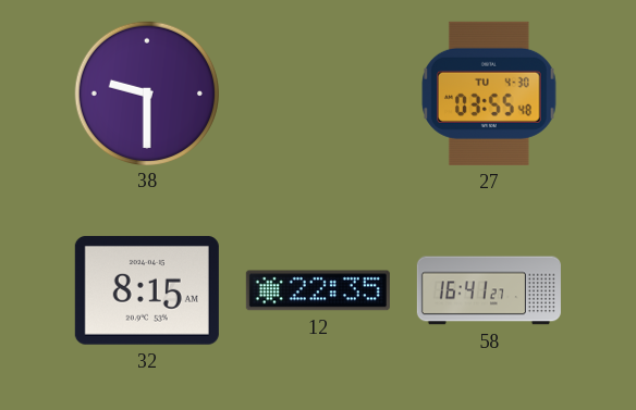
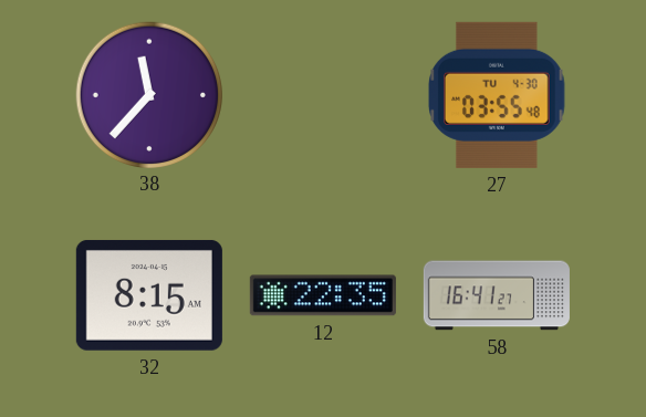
38: 9:30 -> 11:37 (148, 94)
